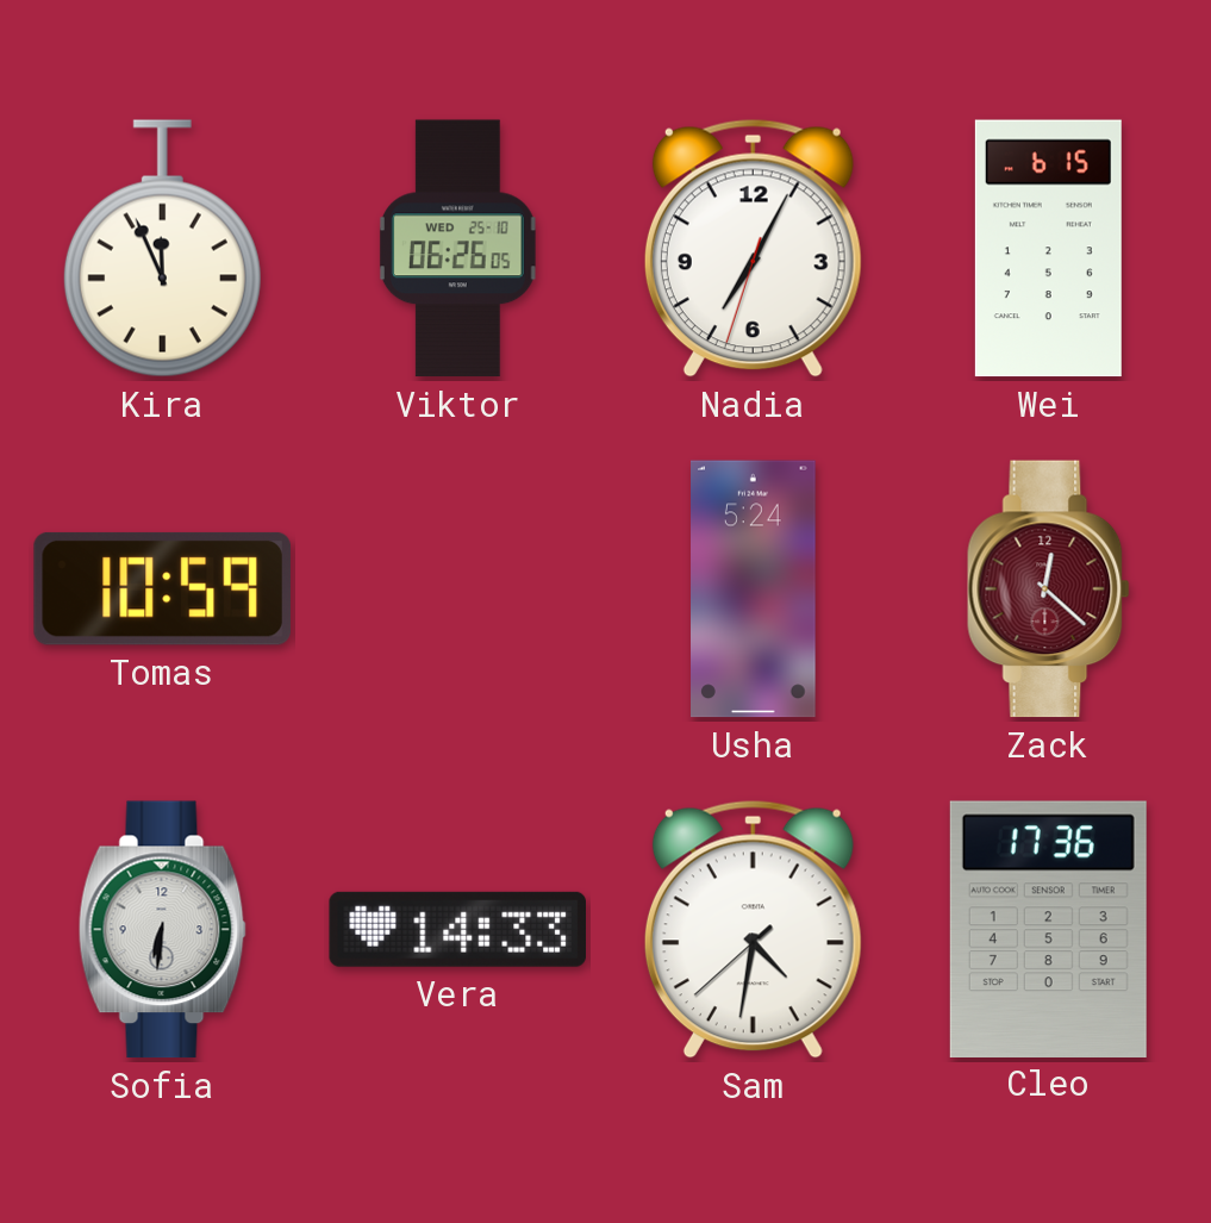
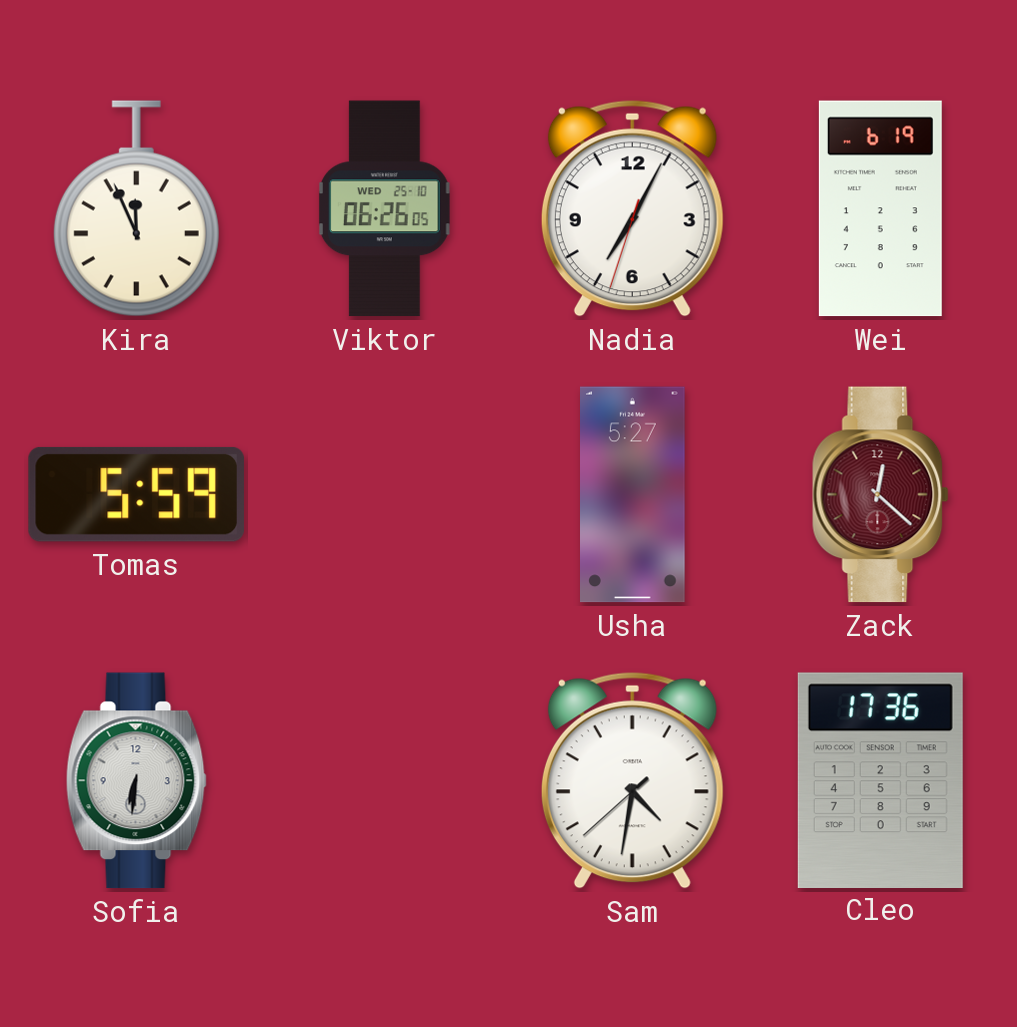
Wei: 6:15 -> 6:19 (880, 209)
Tomas: 10:59 -> 5:59 (136, 494)
Usha: 5:24 -> 5:27 (633, 495)
Vera: 14:33 -> none (457, 929)
